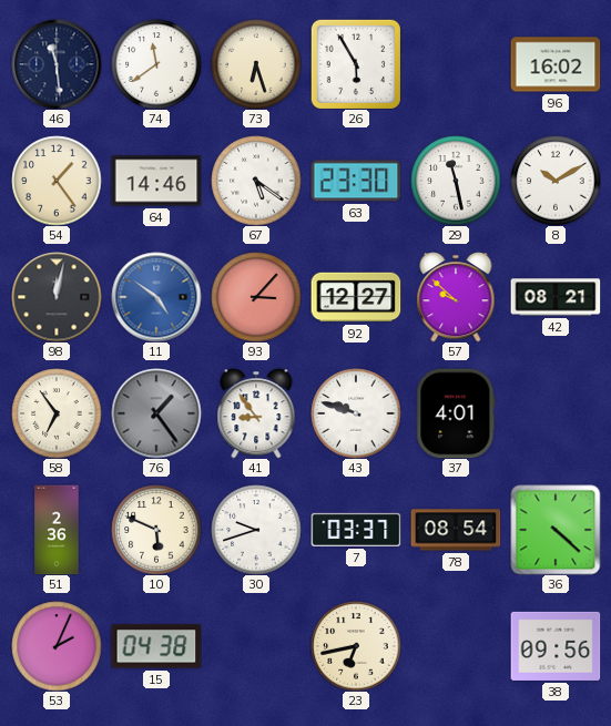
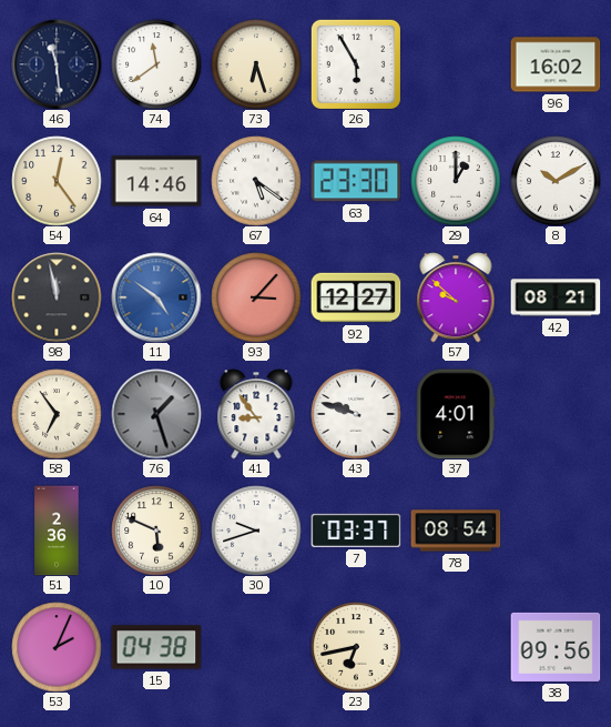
54: 1:24 -> 12:24 (57, 181)
29: 11:28 -> 1:00 (456, 181)
98: 12:02 -> 11:58 (57, 297)
76: 1:24 -> 1:27 (156, 414)
36: 4:22 -> none (556, 530)
